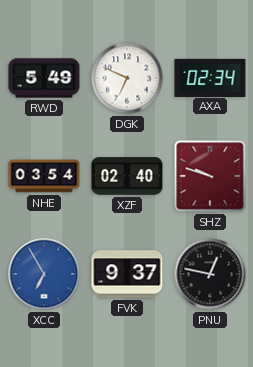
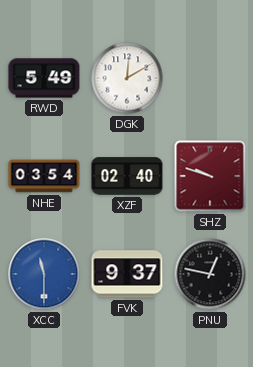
DGK: 6:49 -> 12:10 (127, 78)
AXA: 02:34 -> none (210, 77)
XCC: 6:55 -> 11:30 (44, 274)
